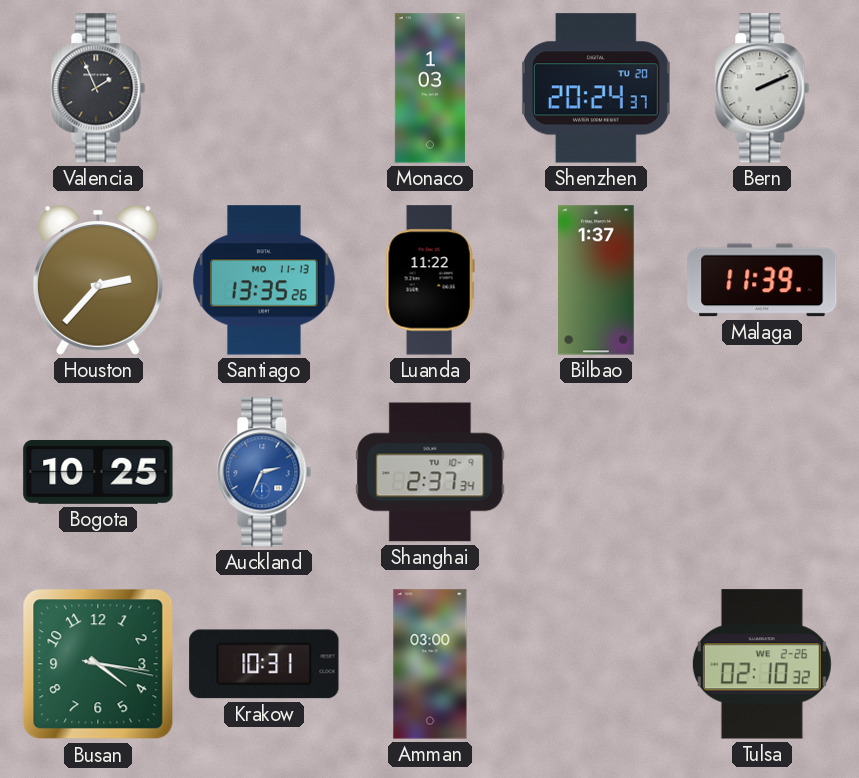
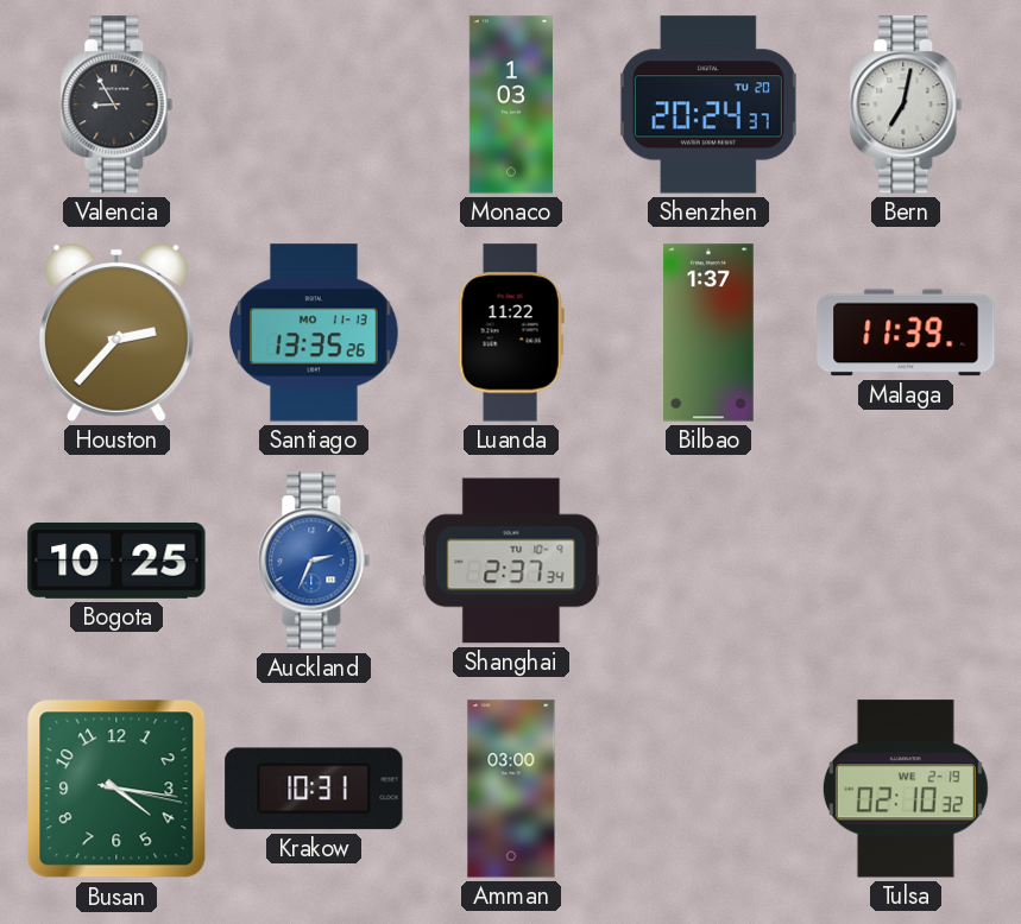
Valencia: 1:56 -> 8:55 (116, 105)
Bern: 2:11 -> 7:02 (906, 105)
Tulsa date: WE 2-26 -> WE 2-19 (906, 789)
